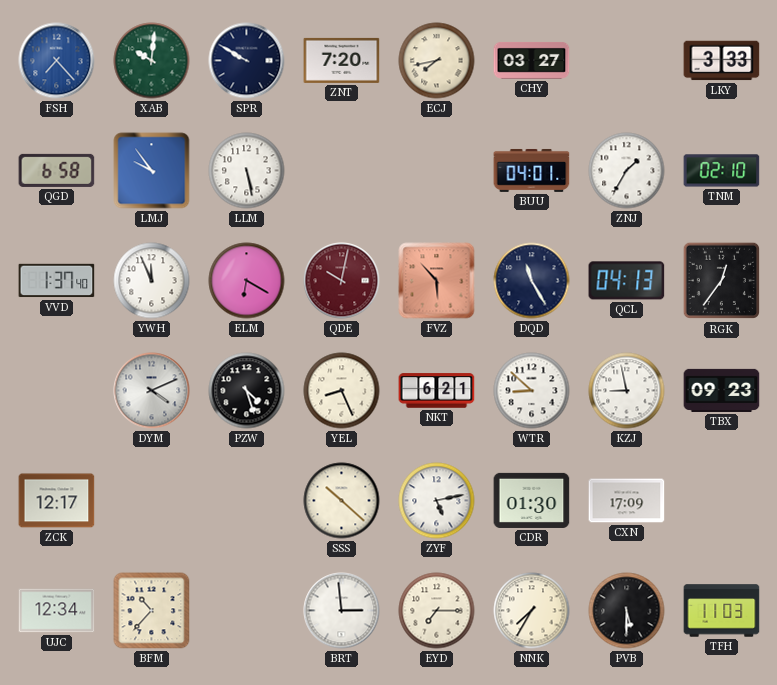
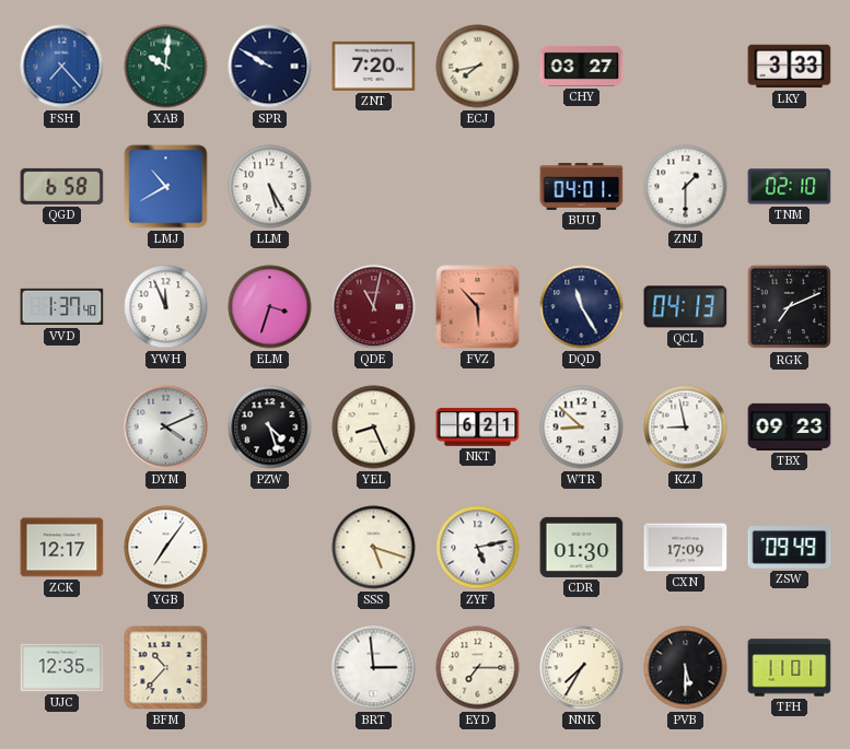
LMJ: 9:54 -> 10:40 (166, 187)
LLM: 5:28 -> 5:25 (270, 187)
ZNJ: 1:35 -> 1:30 (686, 187)
ELM: 6:20 -> 3:33 (270, 307)
QDE: 10:02 -> 11:02 (374, 307)
RGK: 12:36 -> 7:11 (790, 307)
YGB: none -> 7:06 (166, 548)
SSS: 10:22 -> 5:18 (374, 548)
ZSW: none -> 09:49 (790, 548)
UJC: 12:34 -> 12:35 (62, 668)
TFH: 11:03 -> 11:01 (790, 668)
